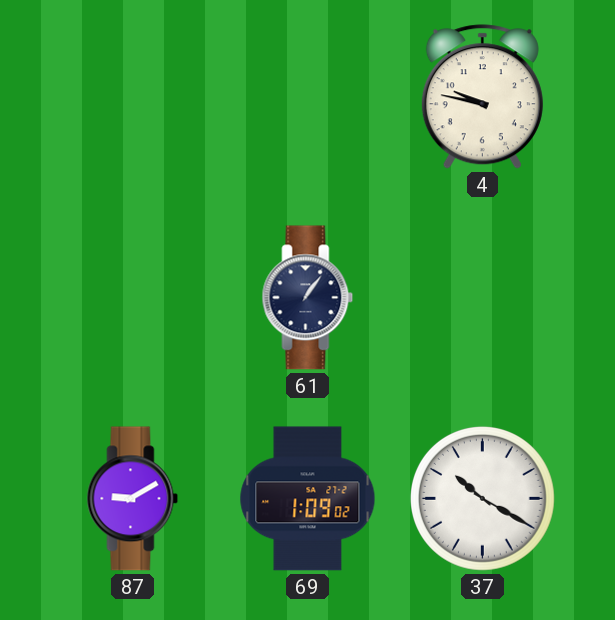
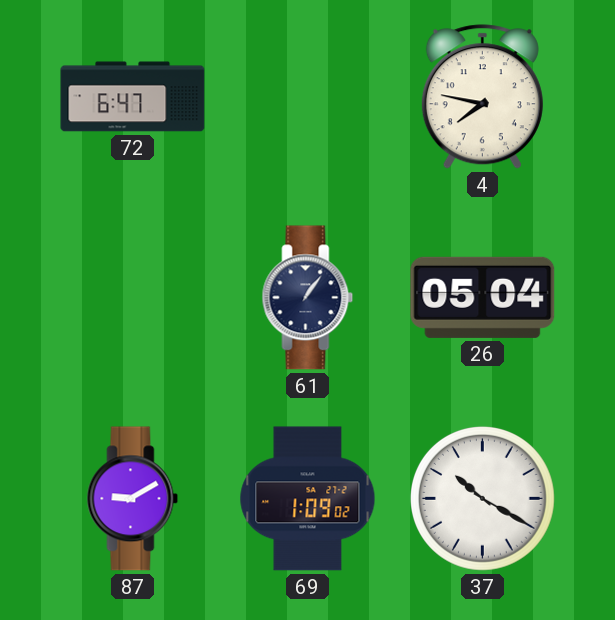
72: none -> 6:47 (133, 97)
4: 9:47 -> 7:47 (482, 97)
26: none -> 05:04 (483, 297)
